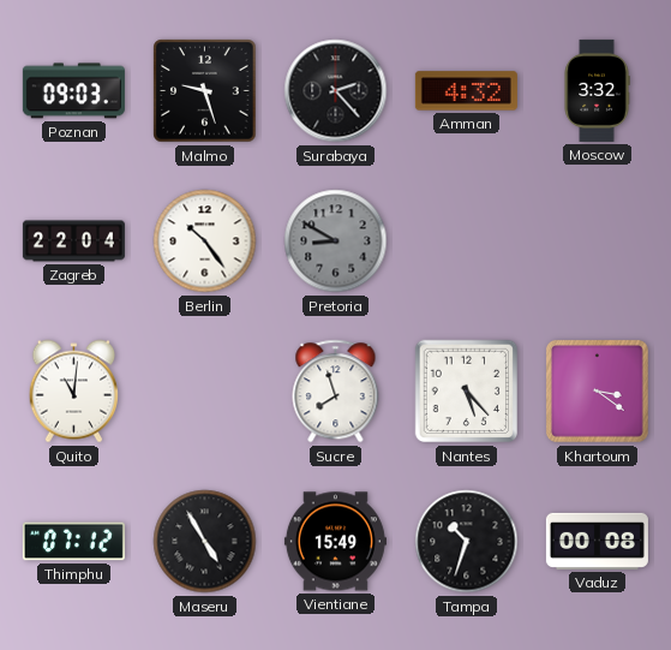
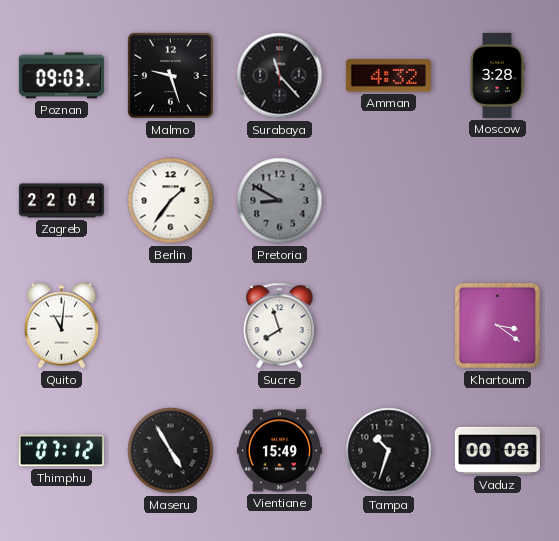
Surabaya: 2:23 -> 11:23 (280, 76)
Moscow: 3:32 -> 3:28 (497, 75)
Berlin: 10:24 -> 1:36 (171, 201)
Nantes: 5:23 -> none (467, 392)
